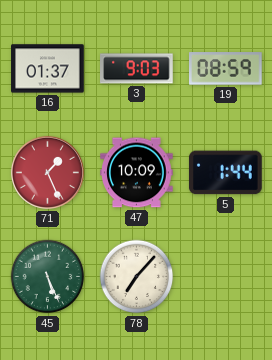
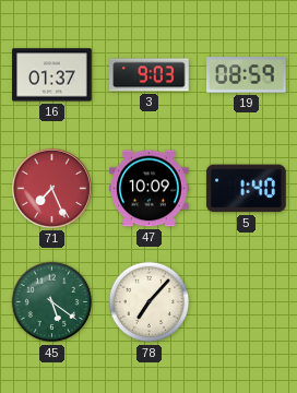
71: 1:26 -> 7:26 (51, 188)
5: 1:44 -> 1:40 (247, 189)
45: 5:26 -> 5:21 (52, 302)
